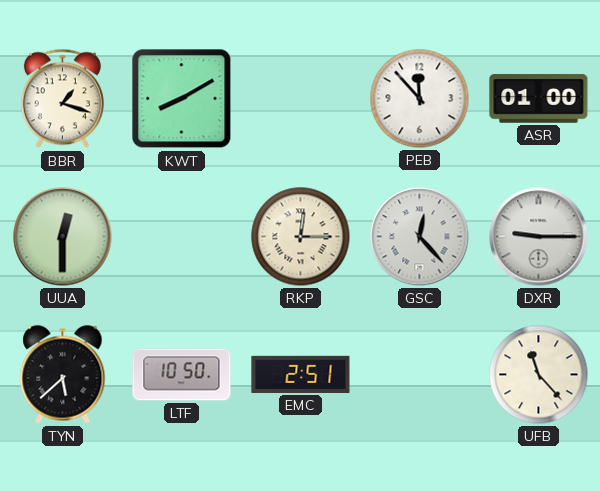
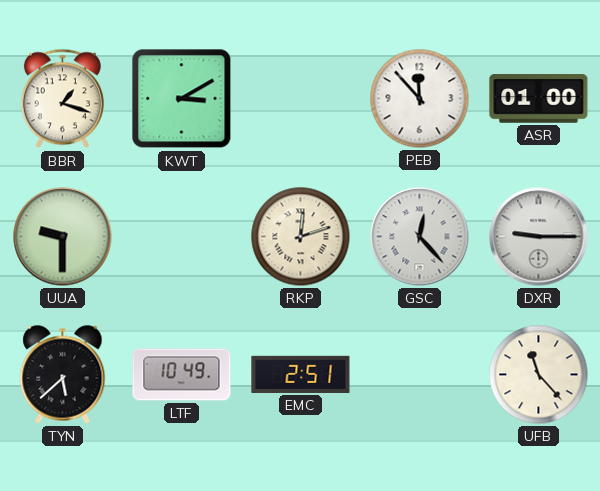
KWT: 8:10 -> 3:10 (182, 99)
UUA: 12:30 -> 9:30 (63, 237)
RKP: 12:15 -> 12:12 (301, 237)
LTF: 10:50 -> 10:49 (182, 375)
